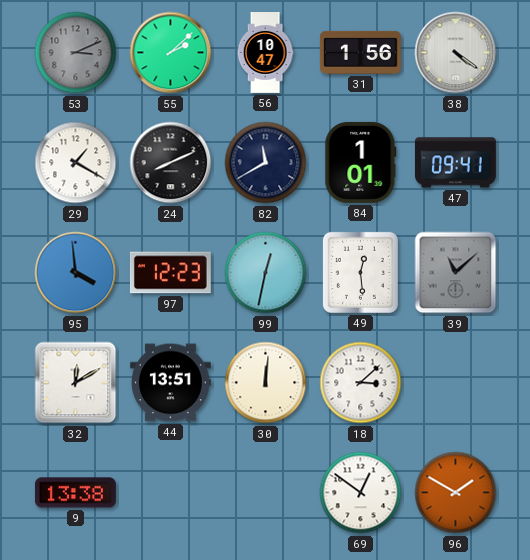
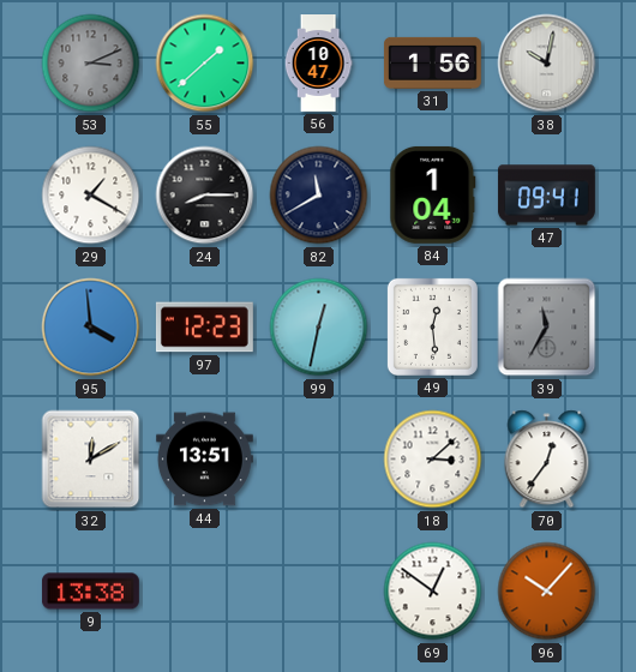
55: 2:08 -> 1:38 (205, 64)
38: 4:21 -> 10:02 (547, 64)
24: 8:11 -> 8:15 (205, 196)
84: 1:01 -> 1:04 (433, 194)
39: 11:08 -> 11:35 (547, 328)
30: 12:01 -> none (266, 383)
70: none -> 12:36 (547, 460)
96: 1:50 -> 10:07 (547, 592)
